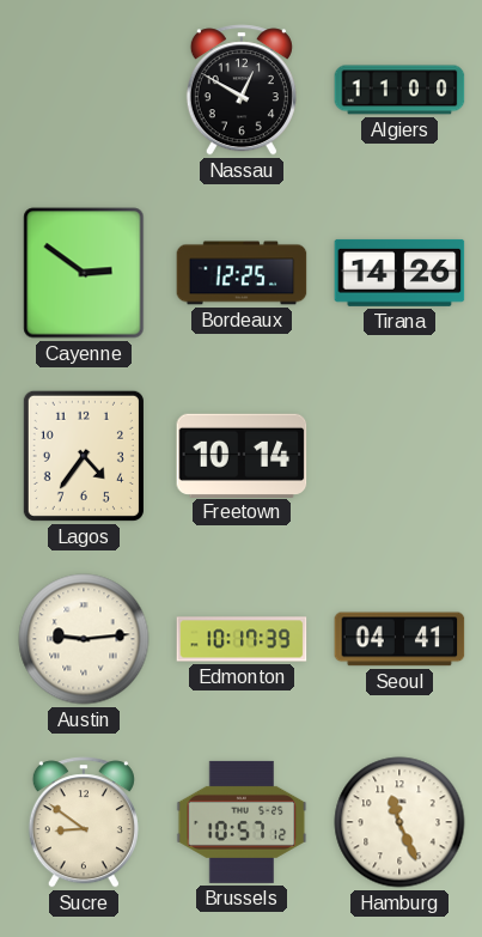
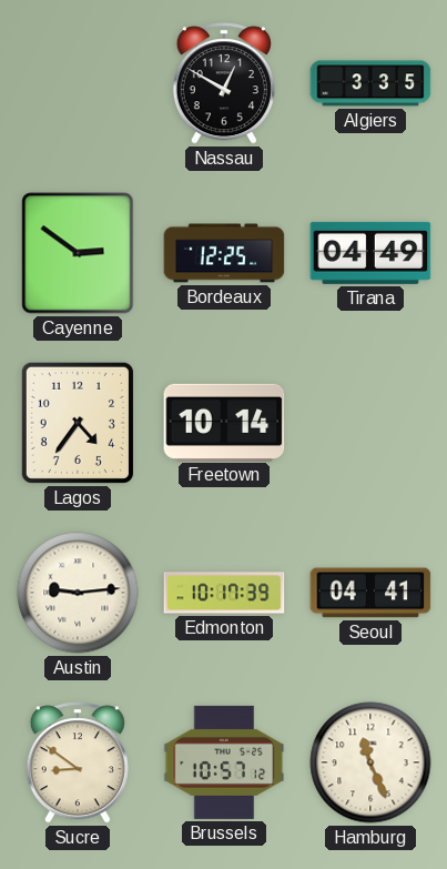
Algiers: 11:00 -> 3:35 (370, 83)
Tirana: 14:26 -> 04:49 (370, 253)
